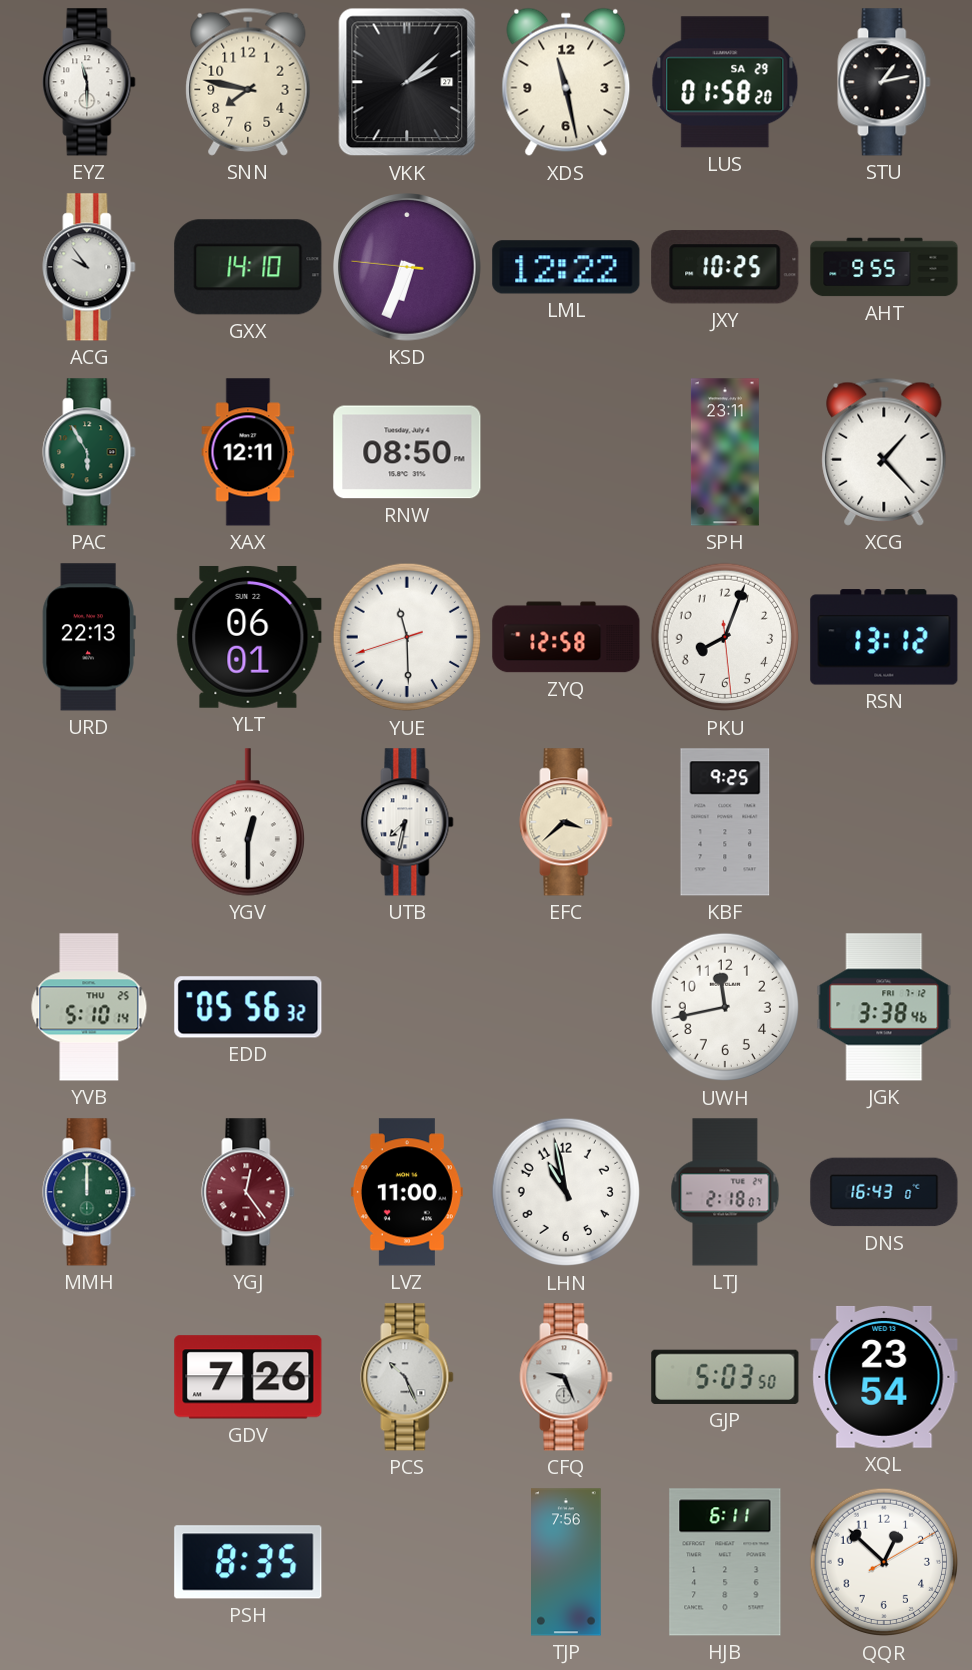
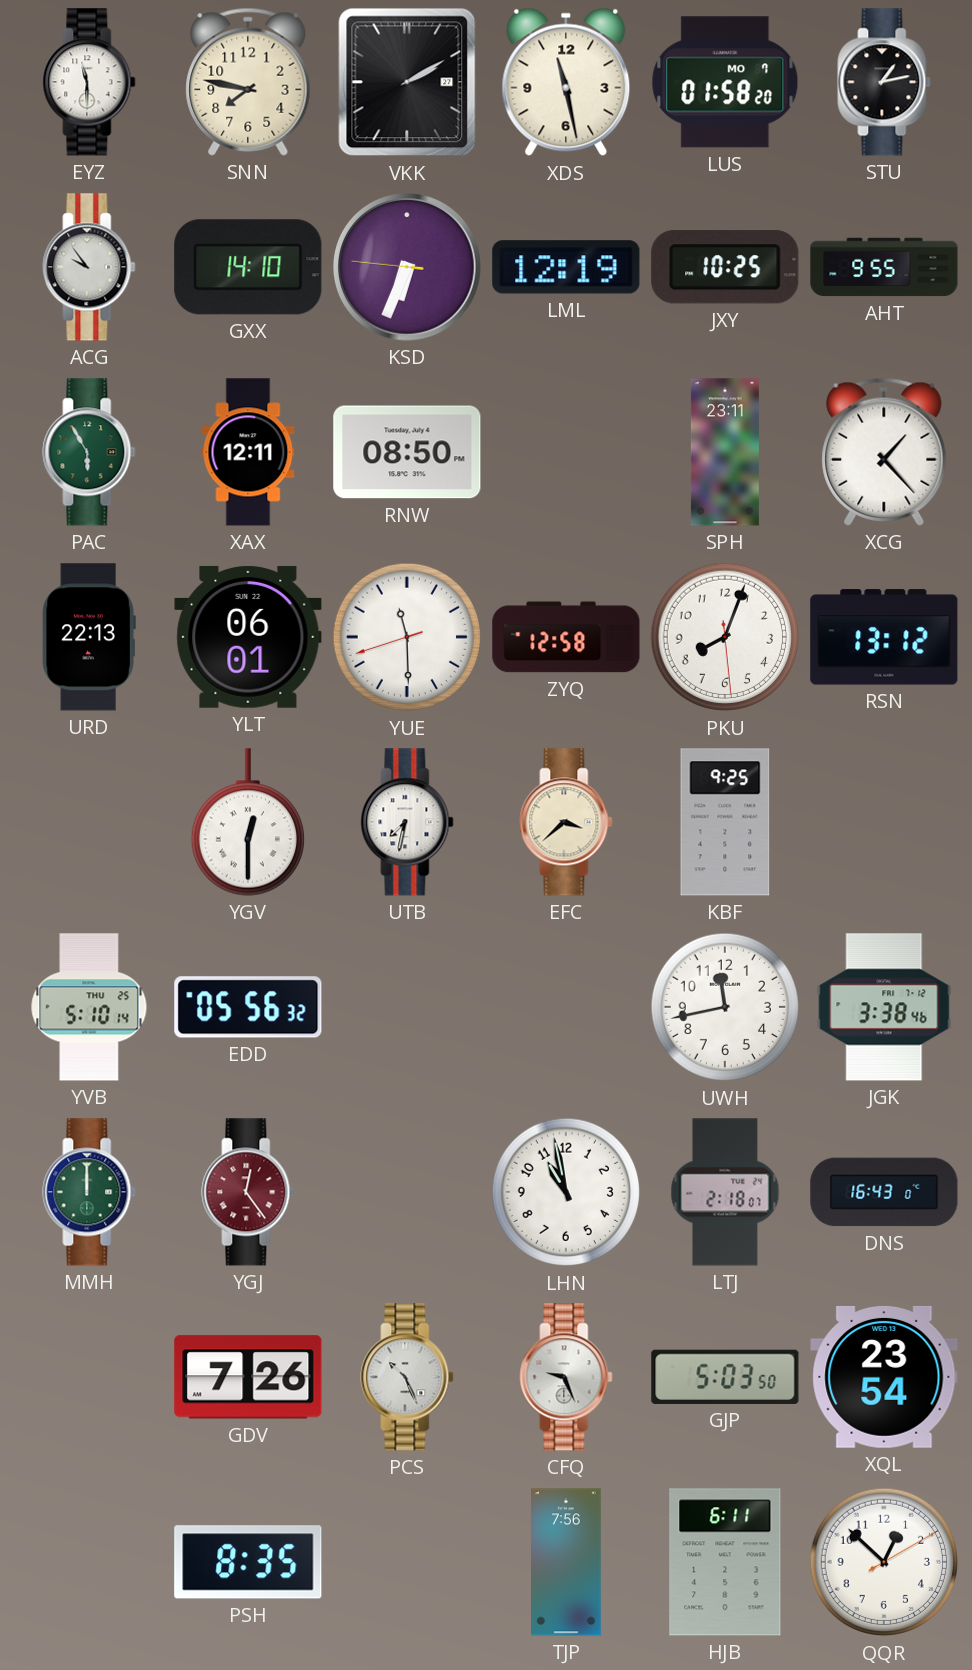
VKK: 2:08 -> 2:10 (407, 82)
LUS date: SA 29 -> MO 7 (725, 82)
LML: 12:22 -> 12:19 (566, 267)
LVZ: 11:00 -> none (407, 1192)
